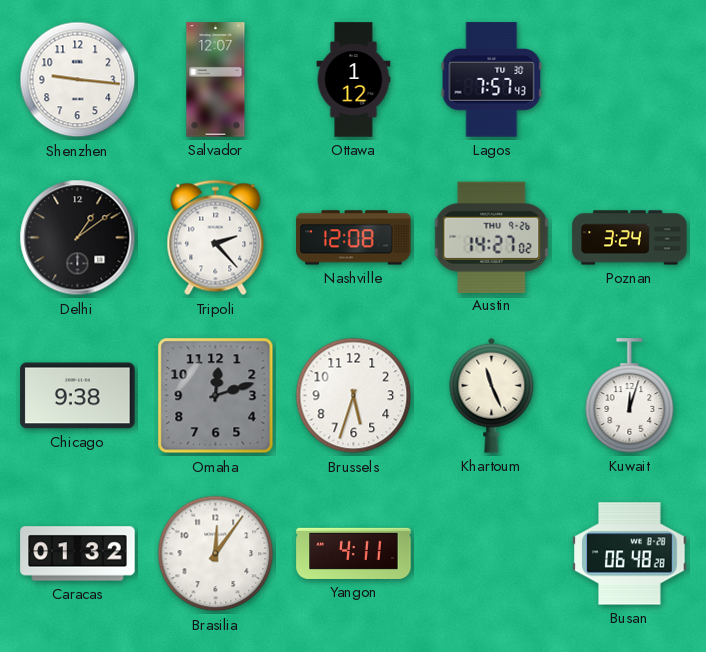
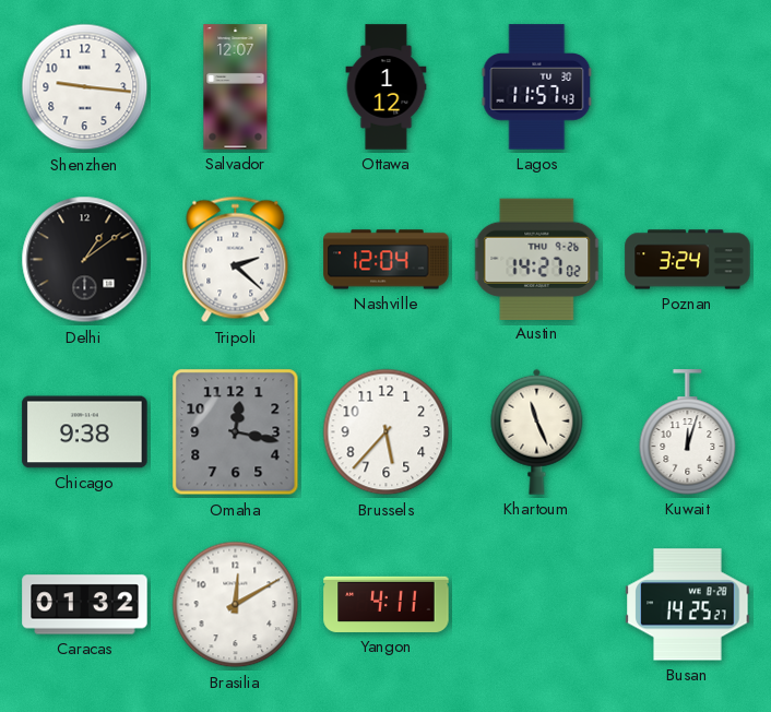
Lagos: 7:57 -> 11:57 (537, 87)
Tripoli: 2:23 -> 2:22 (236, 260)
Nashville: 12:08 -> 12:04 (387, 260)
Omaha: 12:12 -> 12:17 (236, 432)
Brussels: 5:33 -> 5:37 (387, 432)
Brasilia: 12:06 -> 12:10 (236, 605)
Busan: 06:48 -> 14:25 (688, 605)
